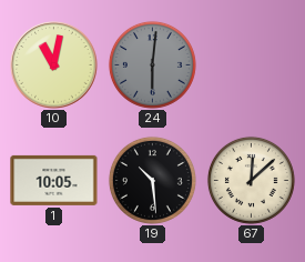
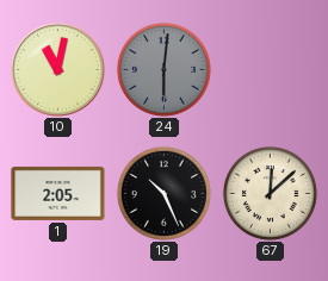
1: 10:05 -> 2:05 (58, 193)
19: 10:29 -> 10:26 (163, 193)
